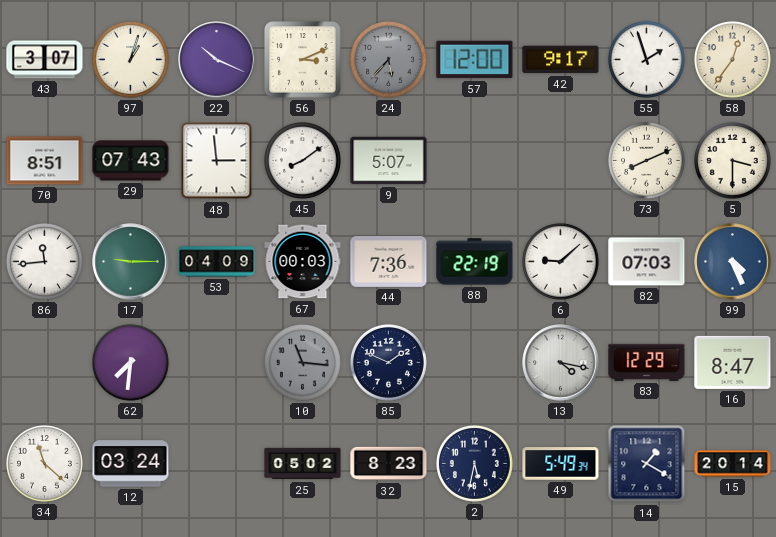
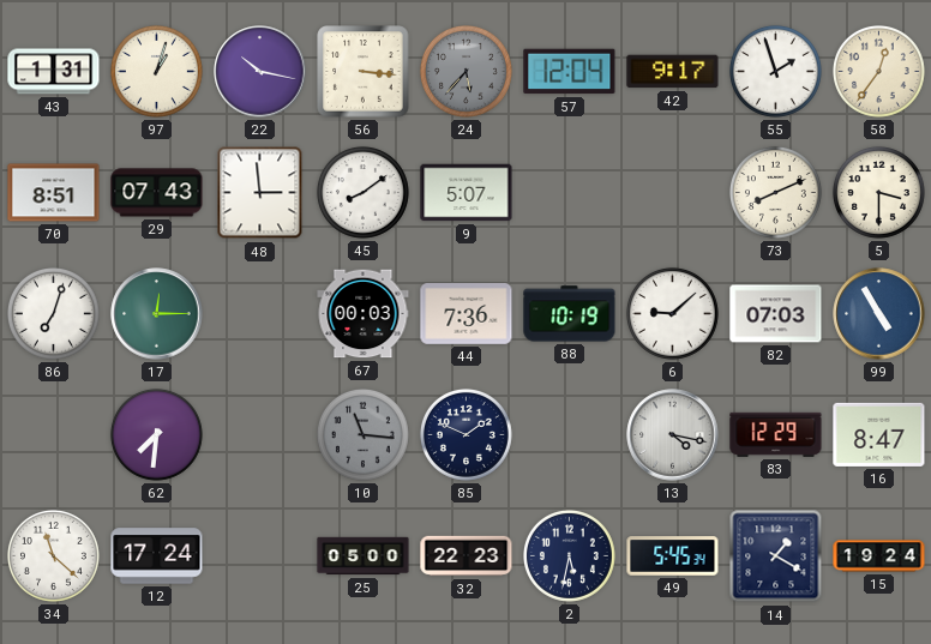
43: 3:07 -> 1:31 (54, 72)
22: 10:19 -> 10:17 (260, 72)
56: 3:11 -> 3:16 (364, 72)
57: 12:00 -> 12:04 (570, 72)
86: 11:44 -> 7:03 (53, 313)
17: 9:15 -> 12:15 (157, 314)
53: 04:09 -> none (217, 262)
88: 22:19 -> 10:19 (570, 314)
99: 4:26 -> 4:55 (879, 314)
12: 03:24 -> 17:24 (157, 556)
25: 05:02 -> 05:00 (364, 556)
32: 8:23 -> 22:23 (467, 556)
49: 5:49 -> 5:45 (673, 556)
15: 20:14 -> 19:24 (879, 556)
